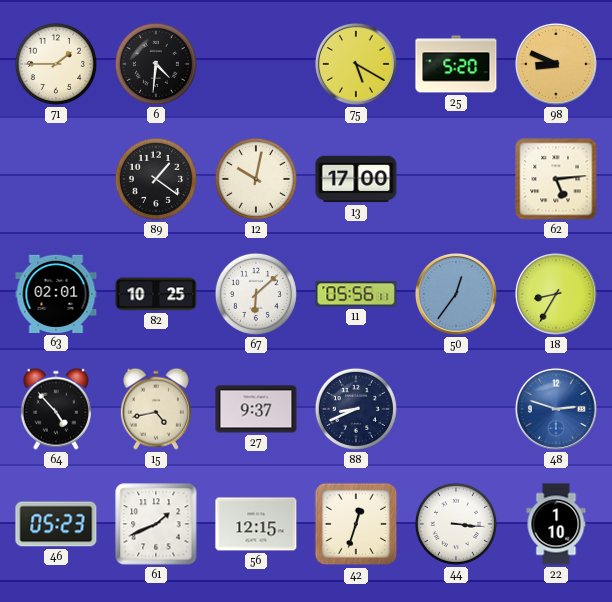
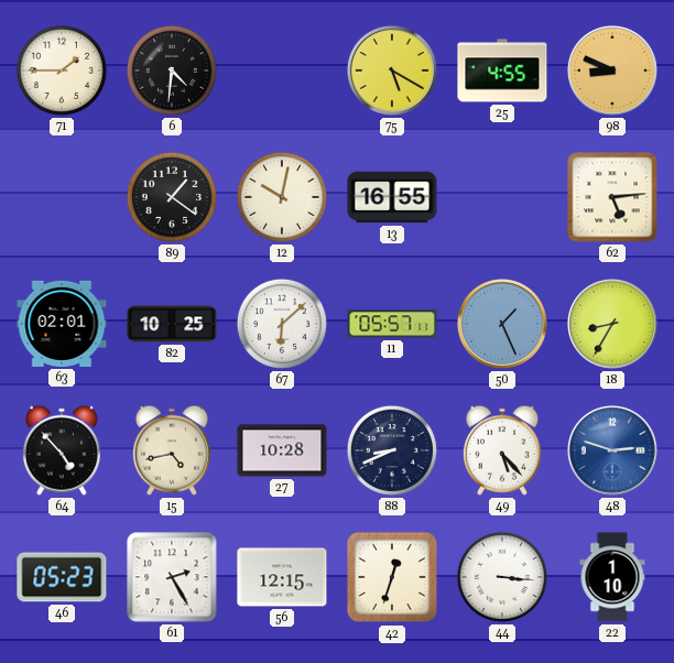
25: 5:20 -> 4:55 (502, 70)
13: 17:00 -> 16:55 (392, 197)
11: 05:56 -> 05:57 (392, 324)
50: 12:36 -> 1:26 (502, 324)
27: 9:37 -> 10:28 (282, 450)
49: none -> 5:23 (502, 450)
61: 1:41 -> 2:25 (172, 577)
